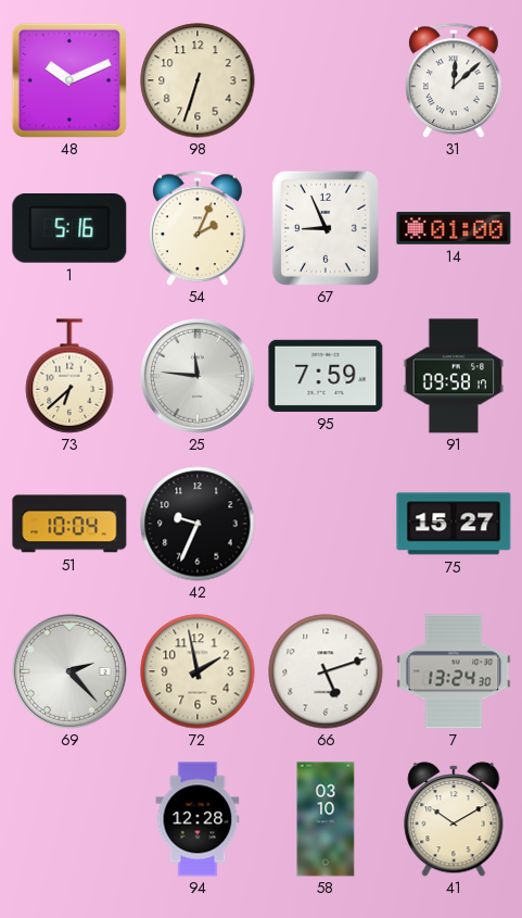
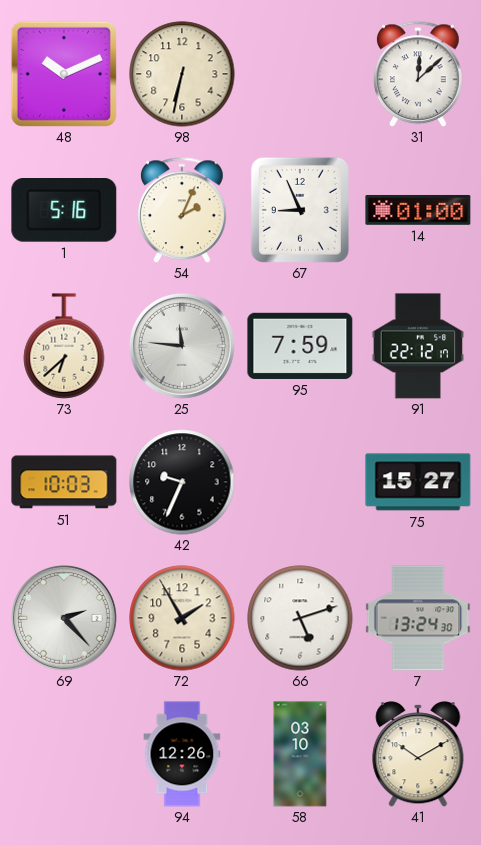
98: 6:33 -> 6:32 (182, 74)
91: 09:58 -> 22:12 (418, 346)
51: 10:04 -> 10:03 (64, 482)
72: 1:58 -> 1:55 (182, 618)
94: 12:28 -> 12:26 (182, 754)
